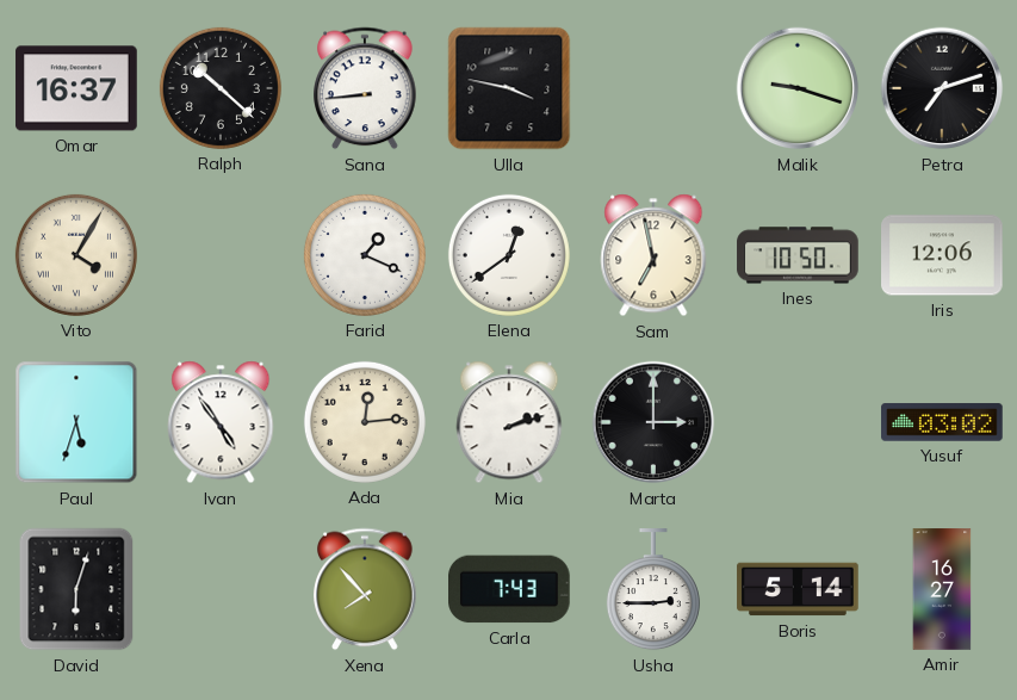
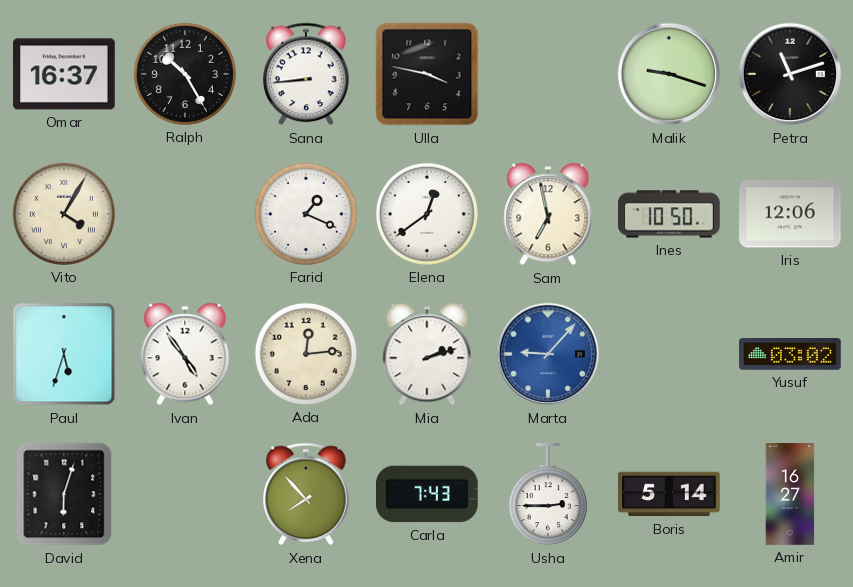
Ralph: 10:22 -> 10:25 (185, 74)
Petra: 7:12 -> 11:12 (790, 74)
Marta: 3:00 -> 9:07 (548, 354)
Marta dial: black -> blue (548, 354)
